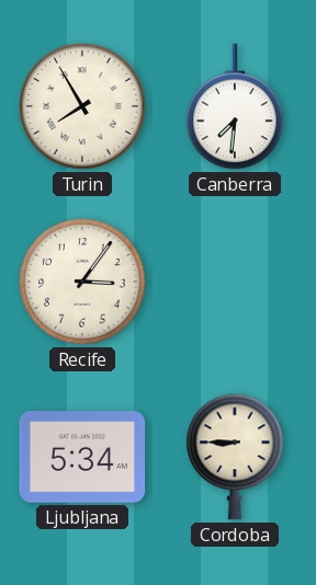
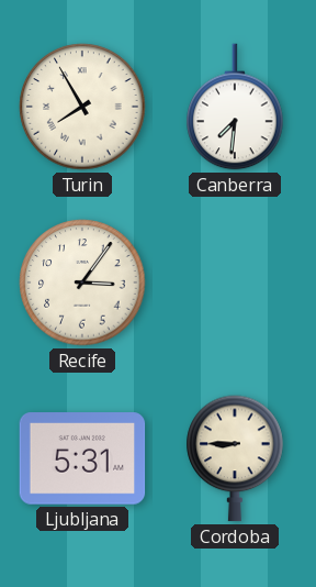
Ljubljana: 5:34 -> 5:31 (82, 458)
